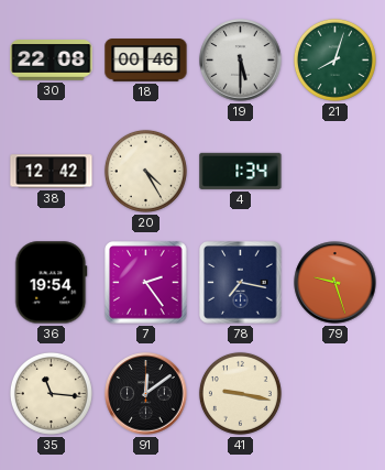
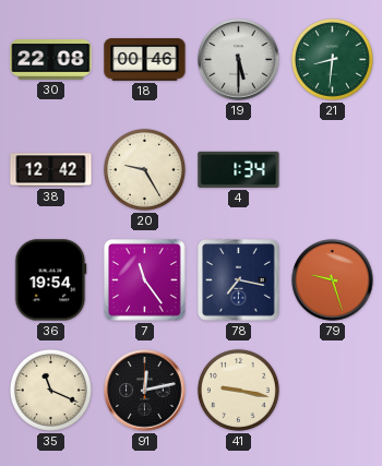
21: 8:03 -> 8:31 (332, 59)
20: 4:25 -> 9:25 (144, 169)
7: 2:24 -> 11:24 (145, 280)
35: 11:16 -> 11:19 (50, 390)
91: 12:09 -> 12:13 (145, 391)
